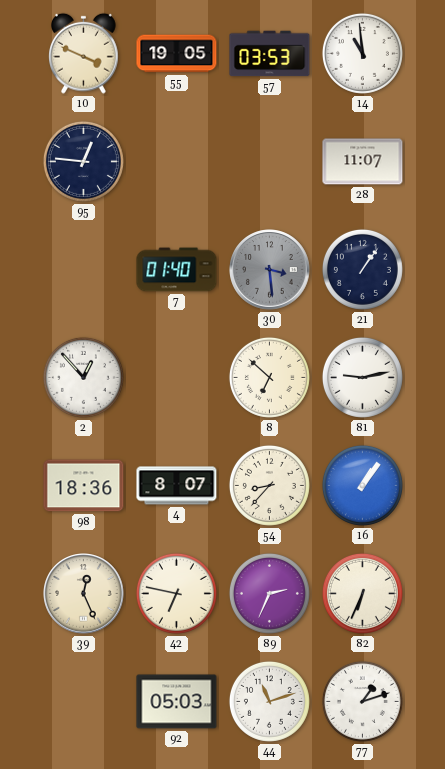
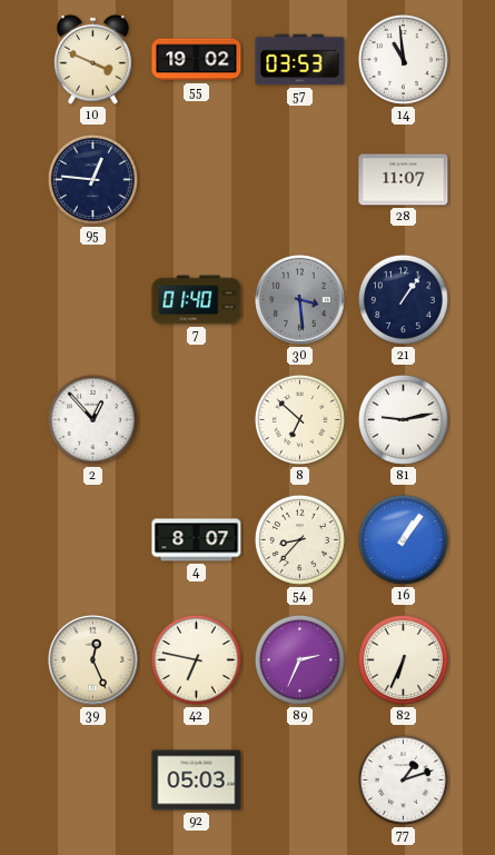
55: 19:05 -> 19:02 (197, 60)
98: 18:36 -> none (84, 486)
44: 11:12 -> none (269, 701)
